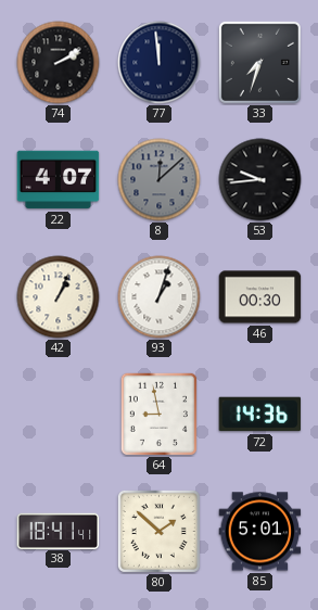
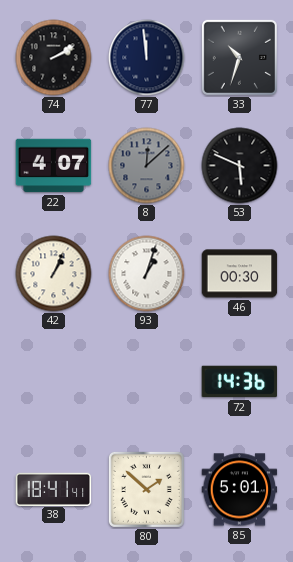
33: 7:33 -> 10:33 (239, 57)
53: 9:44 -> 5:49 (240, 166)
64: 8:58 -> none (158, 414)
